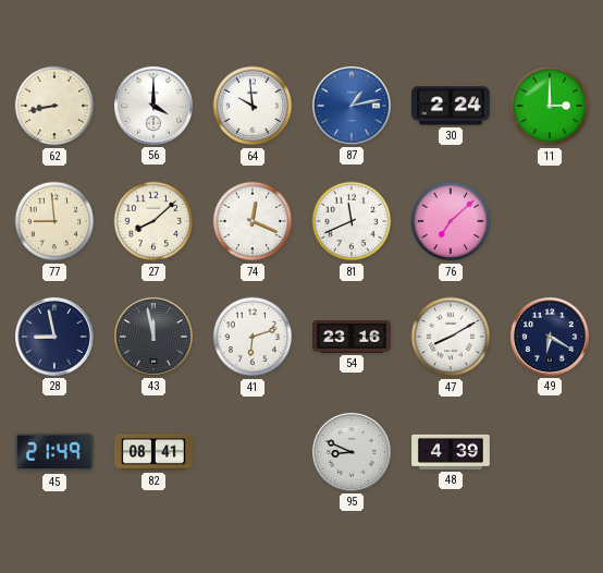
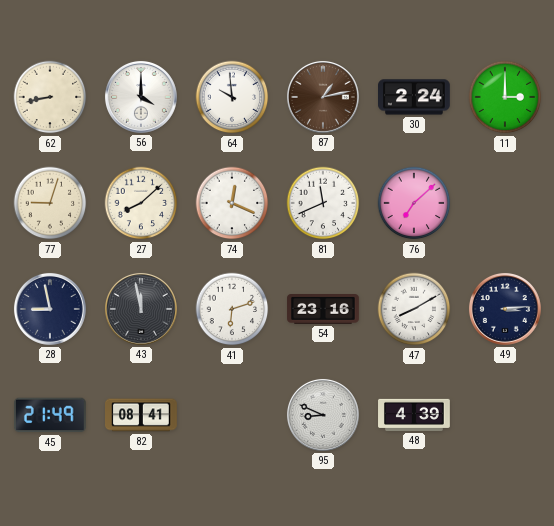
87 dial: blue -> brown (323, 97)
77: 8:59 -> 9:03 (50, 203)
49: 6:20 -> 3:14 (505, 309)
